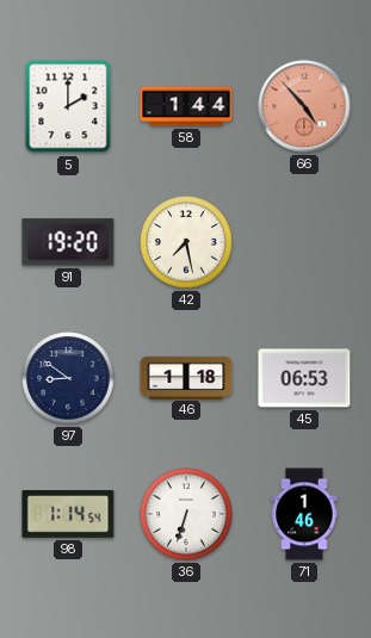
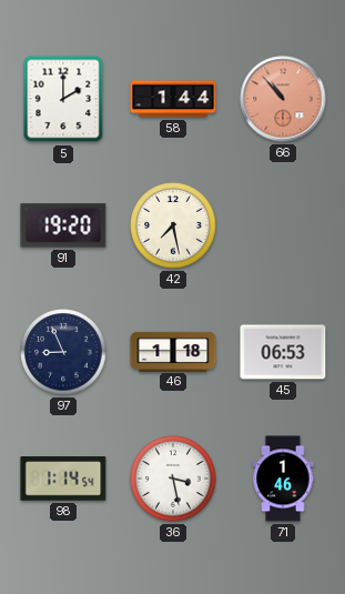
66: 4:53 -> 10:53 (283, 99)
97: 8:51 -> 8:56 (63, 352)
36: 6:33 -> 3:28 (173, 479)
